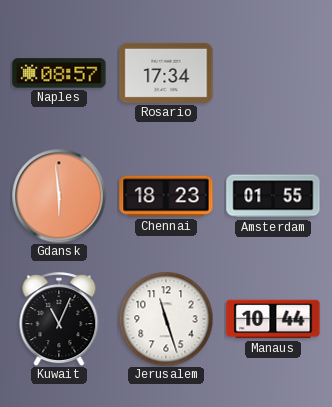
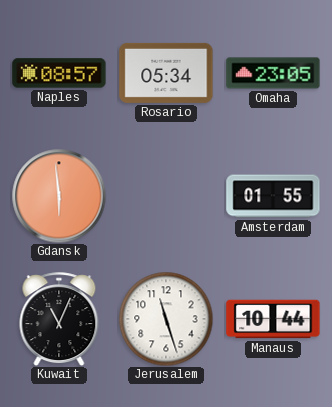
Rosario: 17:34 -> 05:34 (166, 73)
Omaha: none -> 23:05 (273, 73)
Chennai: 18:23 -> none (166, 196)
